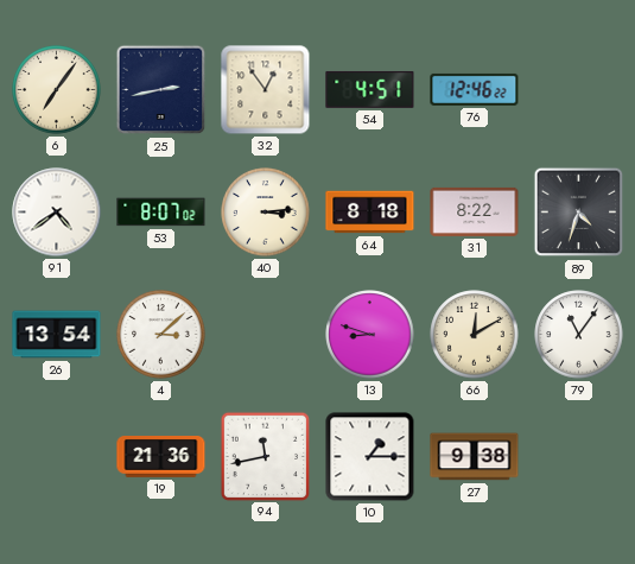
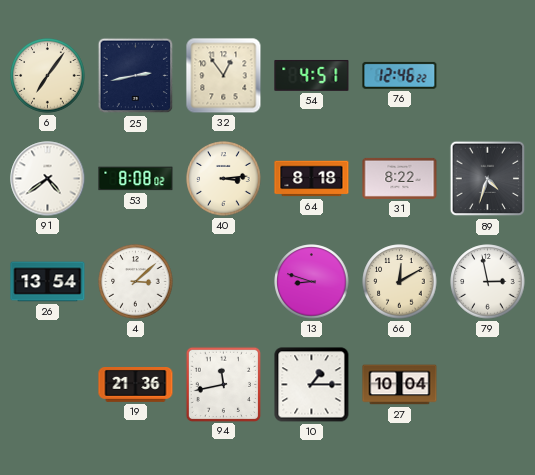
53: 8:07 -> 8:08 (136, 179)
79: 11:06 -> 2:58 (488, 282)
27: 9:38 -> 10:04 (400, 385)
